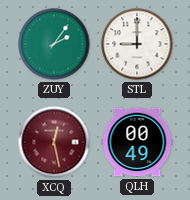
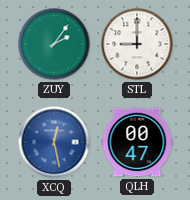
XCQ dial: burgundy -> blue (54, 142)
QLH: 00:49 -> 00:47 (137, 142)
